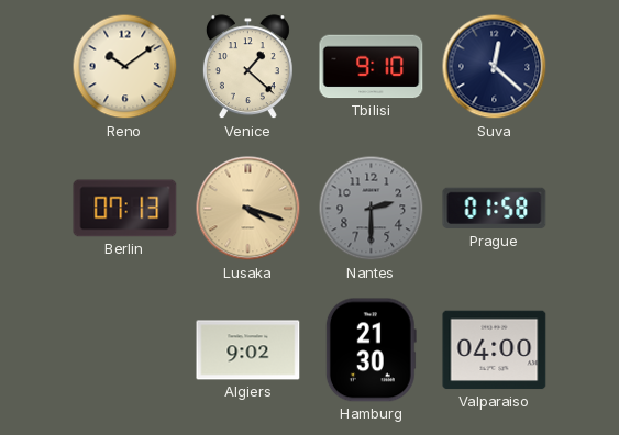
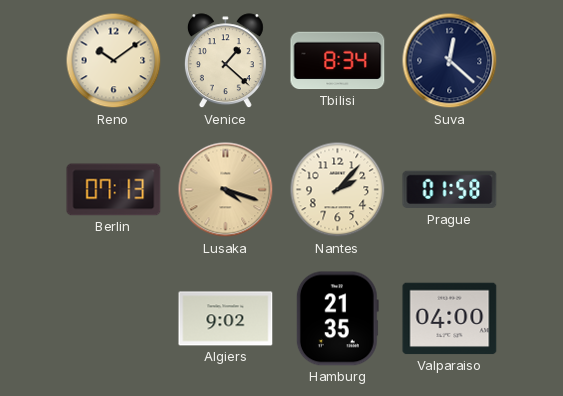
Tbilisi: 9:10 -> 8:34 (338, 61)
Nantes: 2:30 -> 2:07 (338, 190)
Nantes dial: grey -> cream (338, 190)
Hamburg: 21:30 -> 21:35 (337, 319)
